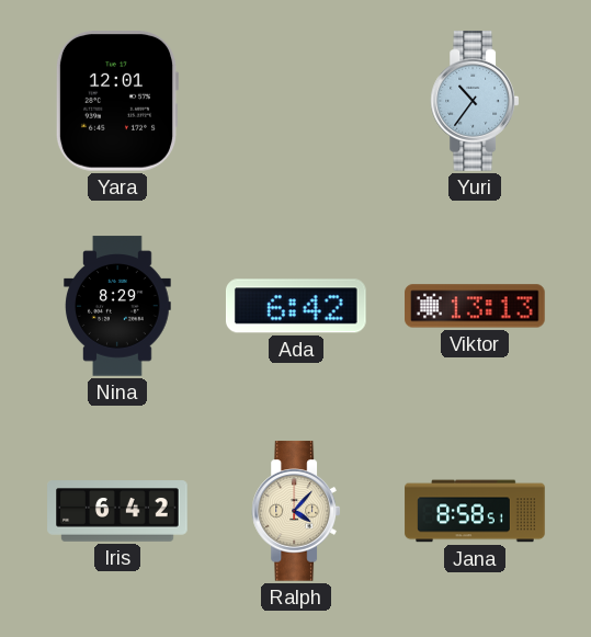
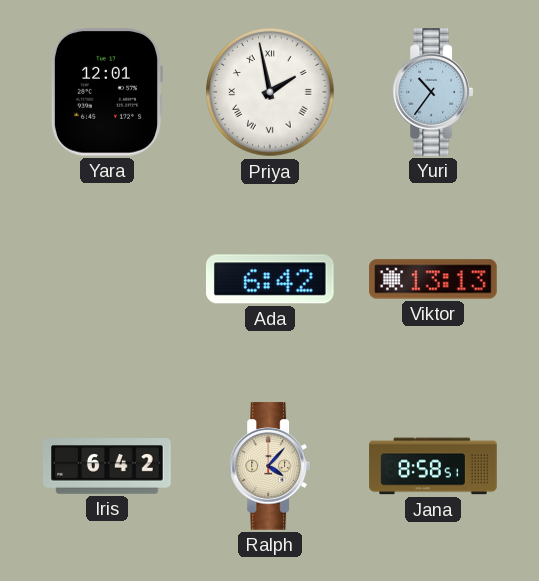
Priya: none -> 1:58 (270, 92)
Nina: 8:29 -> none (117, 306)
